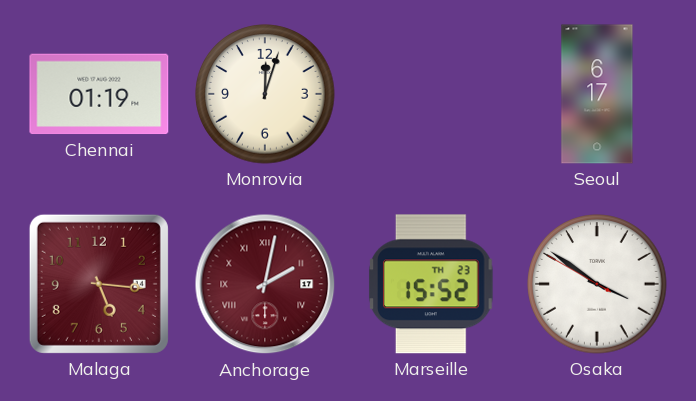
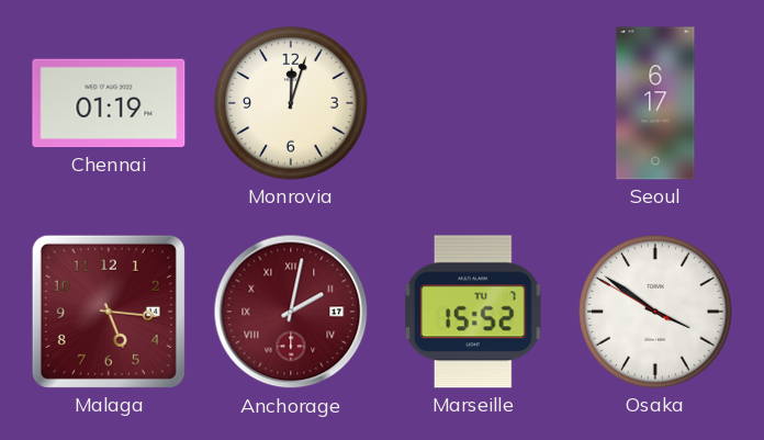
Marseille date: TH 23 -> TU 7 (474, 312)
